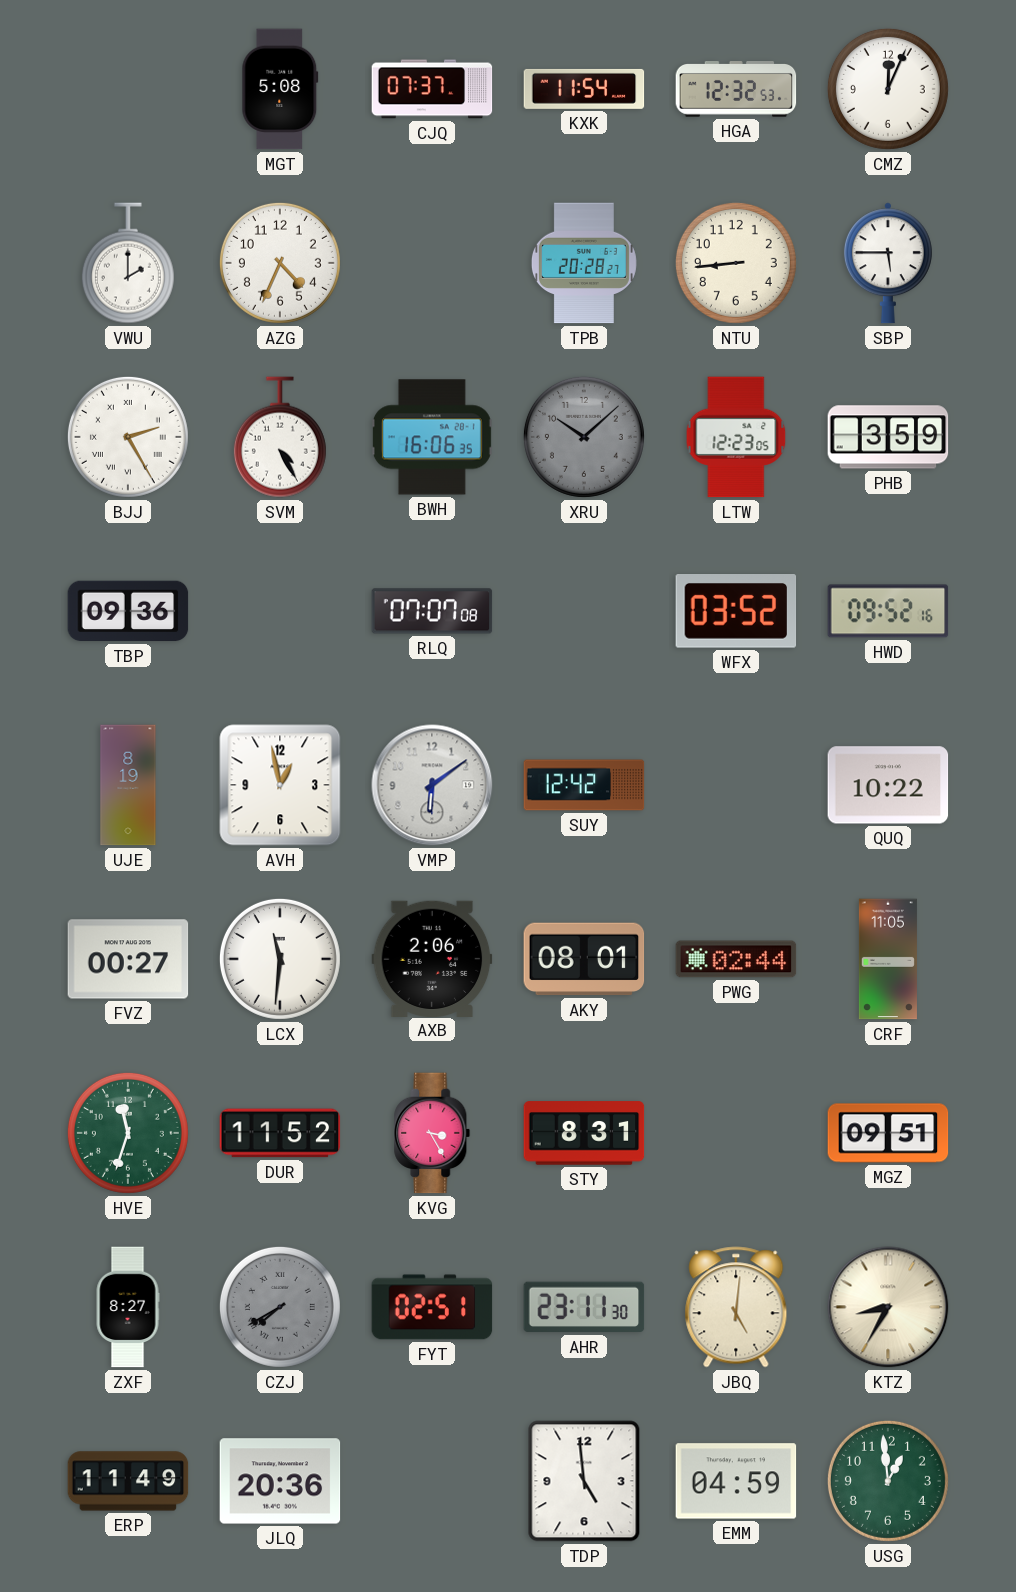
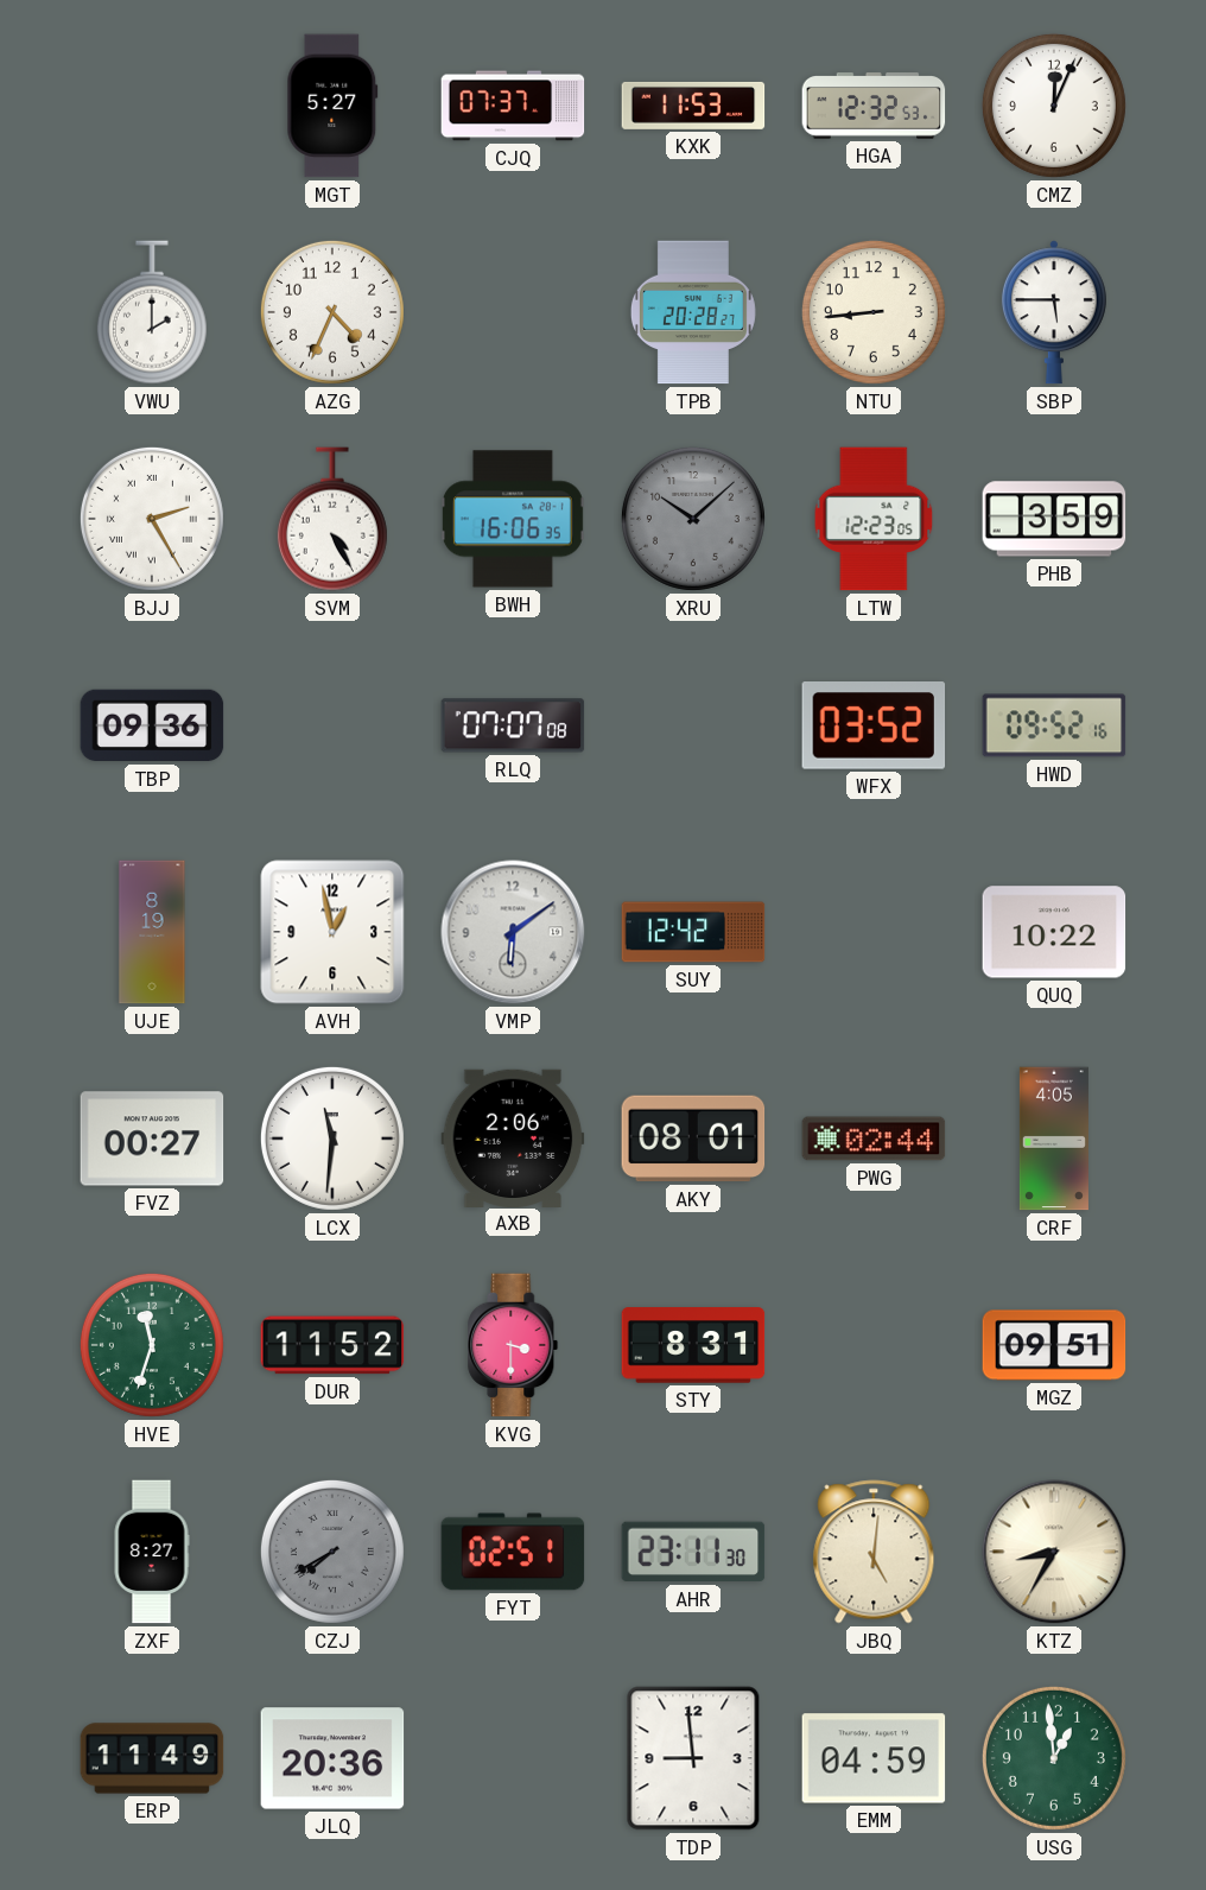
MGT: 5:08 -> 5:27 (332, 106)
KXK: 11:54 -> 11:53 (693, 106)
CRF: 11:05 -> 4:05 (1054, 1139)
KVG: 3:25 -> 3:30 (513, 1345)
TDP: 4:59 -> 8:59 (693, 1758)
